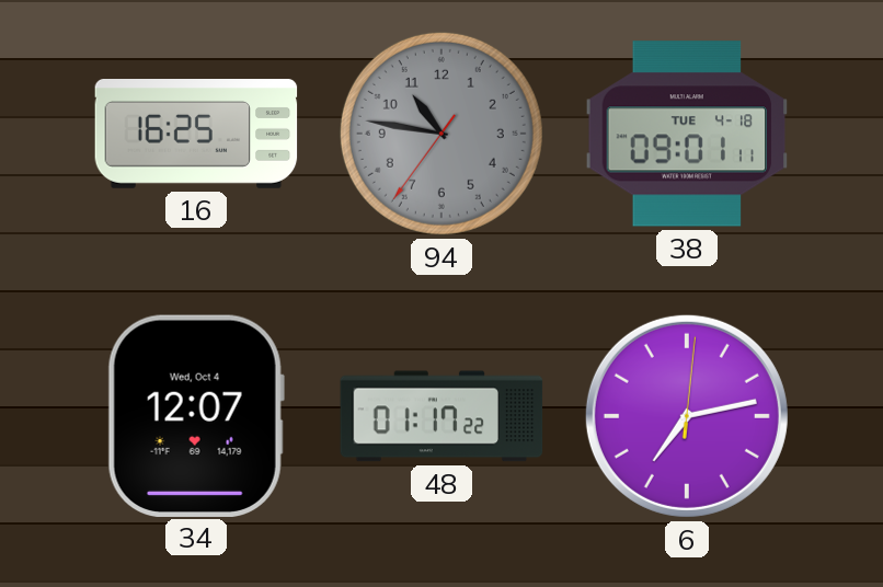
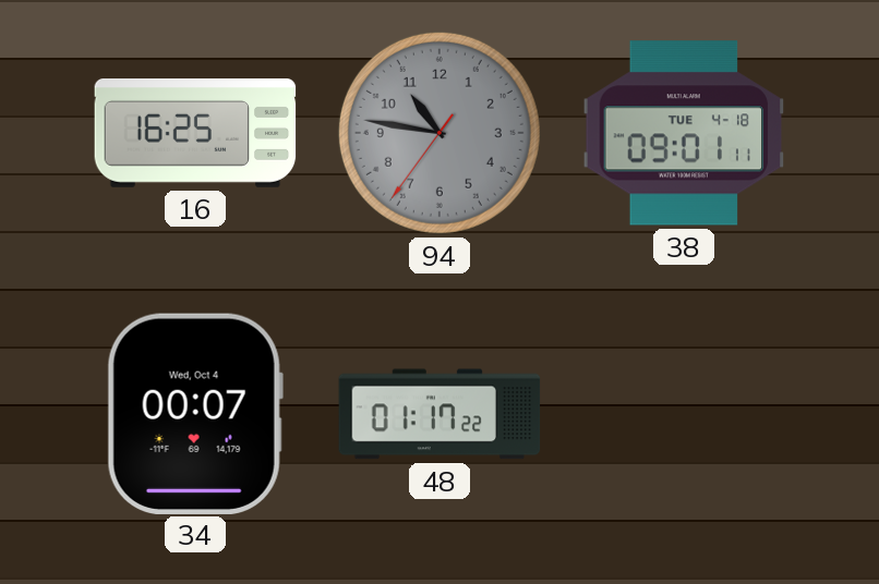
34: 12:07 -> 00:07 (195, 413)
6: 7:13 -> none (687, 416)
